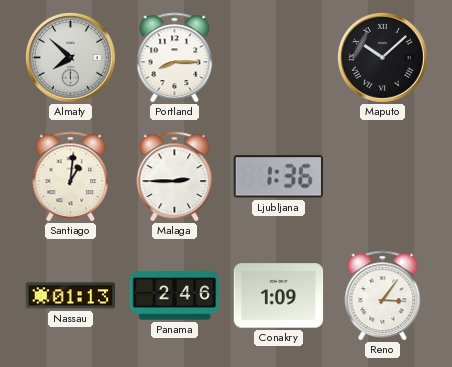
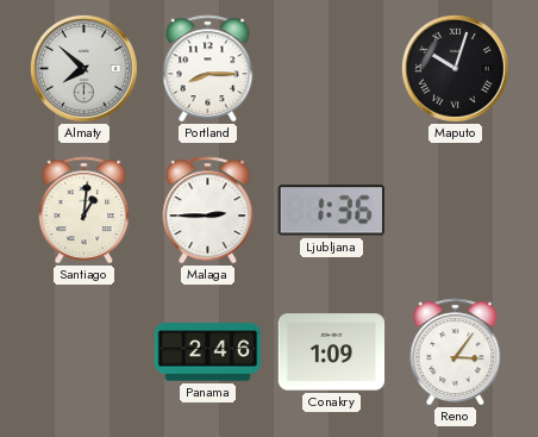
Maputo: 10:08 -> 10:03 (455, 68)
Nassau: 01:13 -> none (71, 296)
